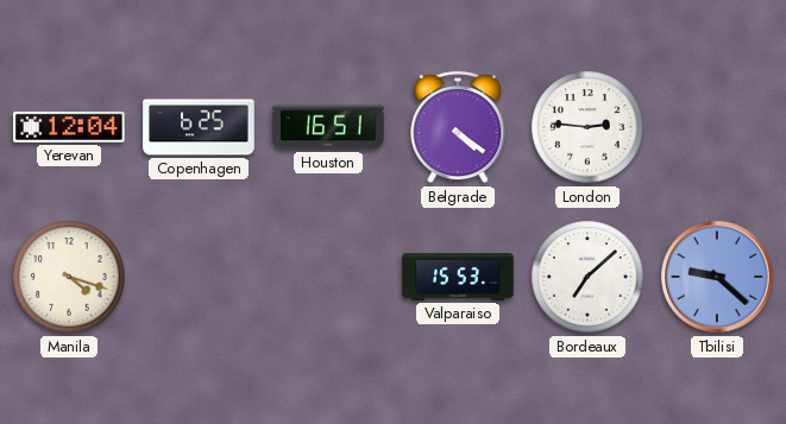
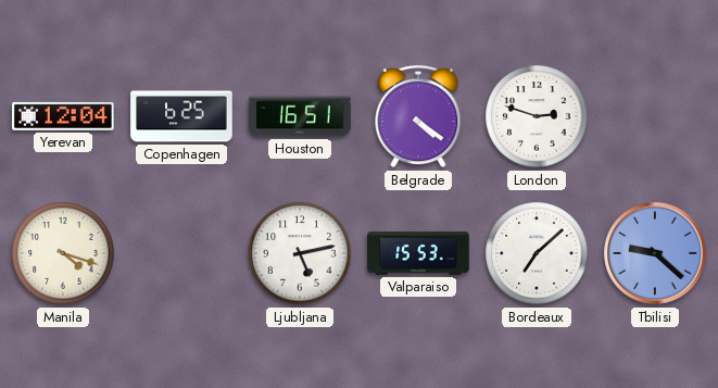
London: 2:46 -> 2:48 (537, 116)
Ljubljana: none -> 5:13 (300, 253)
